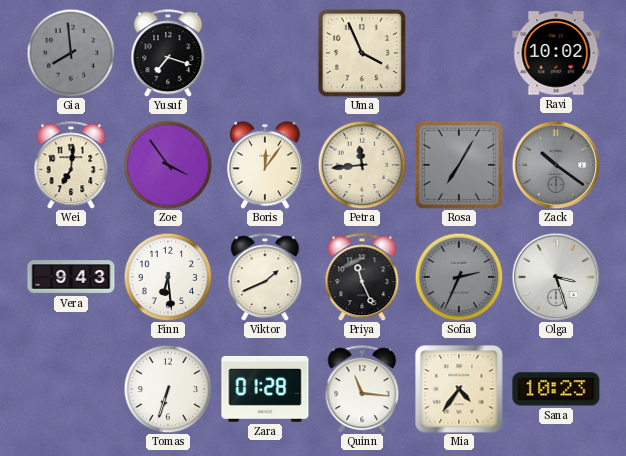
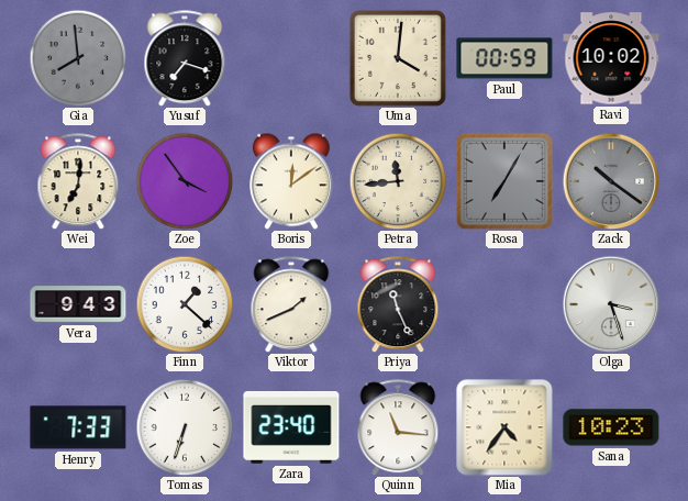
Uma: 3:56 -> 4:01 (398, 58)
Paul: none -> 00:59 (504, 58)
Boris: 12:06 -> 12:09 (291, 181)
Finn: 6:29 -> 1:22 (185, 304)
Sofia: 2:34 -> none (459, 277)
Henry: none -> 7:33 (78, 427)
Zara: 01:28 -> 23:40 (291, 428)
